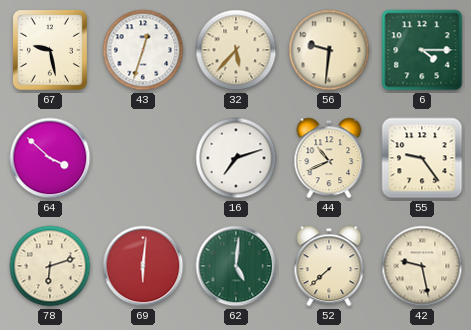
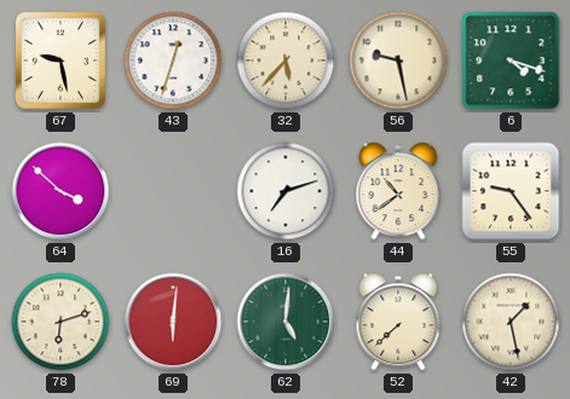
56: 9:31 -> 9:28 (398, 60)
6: 4:15 -> 4:18 (511, 60)
44: 10:41 -> 10:39 (398, 191)
42: 9:28 -> 1:28 (511, 322)
